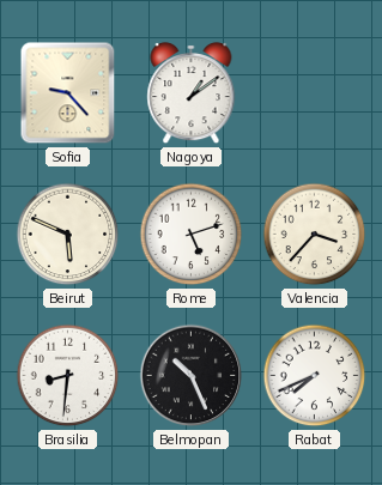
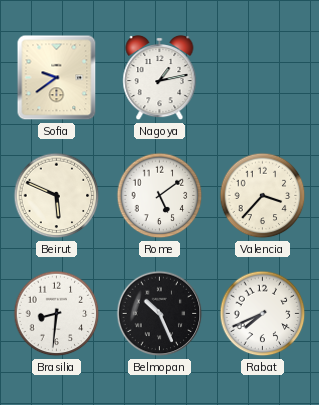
Sofia: 9:23 -> 9:39 (57, 78)
Nagoya: 1:09 -> 1:13 (160, 78)
Rome: 5:12 -> 5:09 (160, 196)
